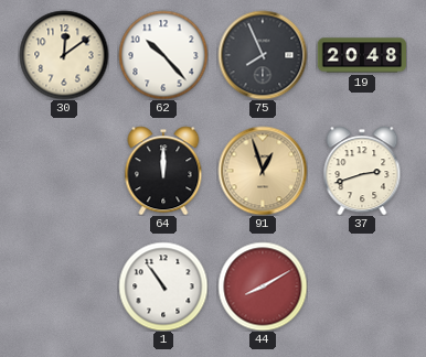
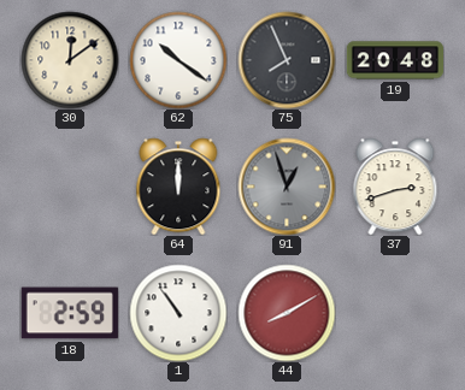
62: 10:23 -> 10:21 (178, 60)
91 dial: champagne -> grey (287, 187)
18: none -> 2:59 (70, 313)
